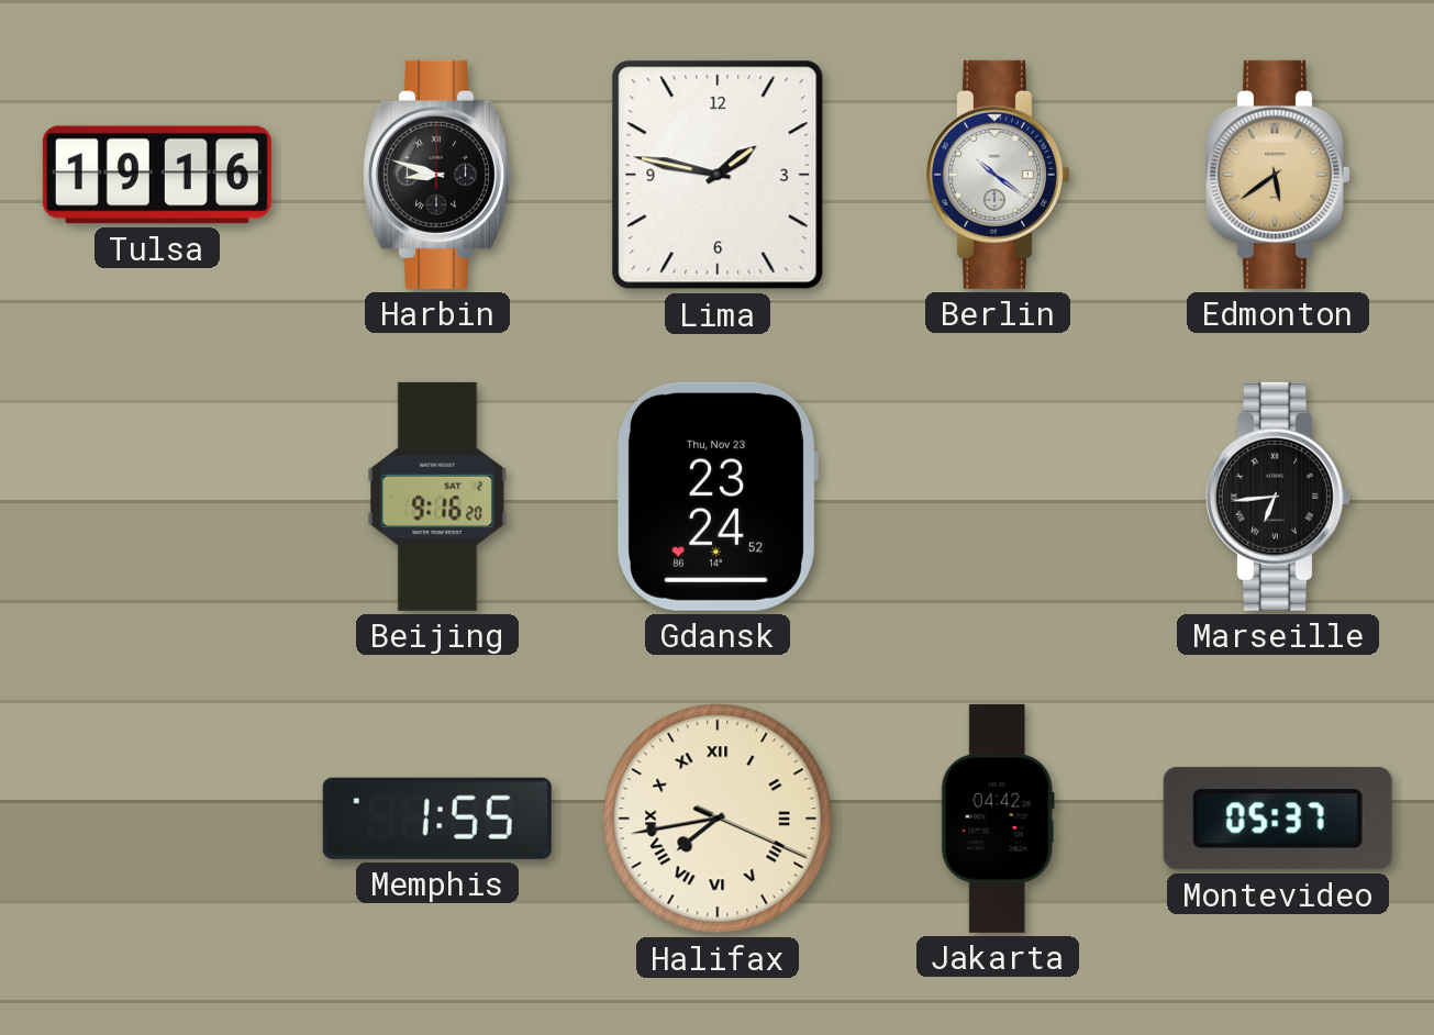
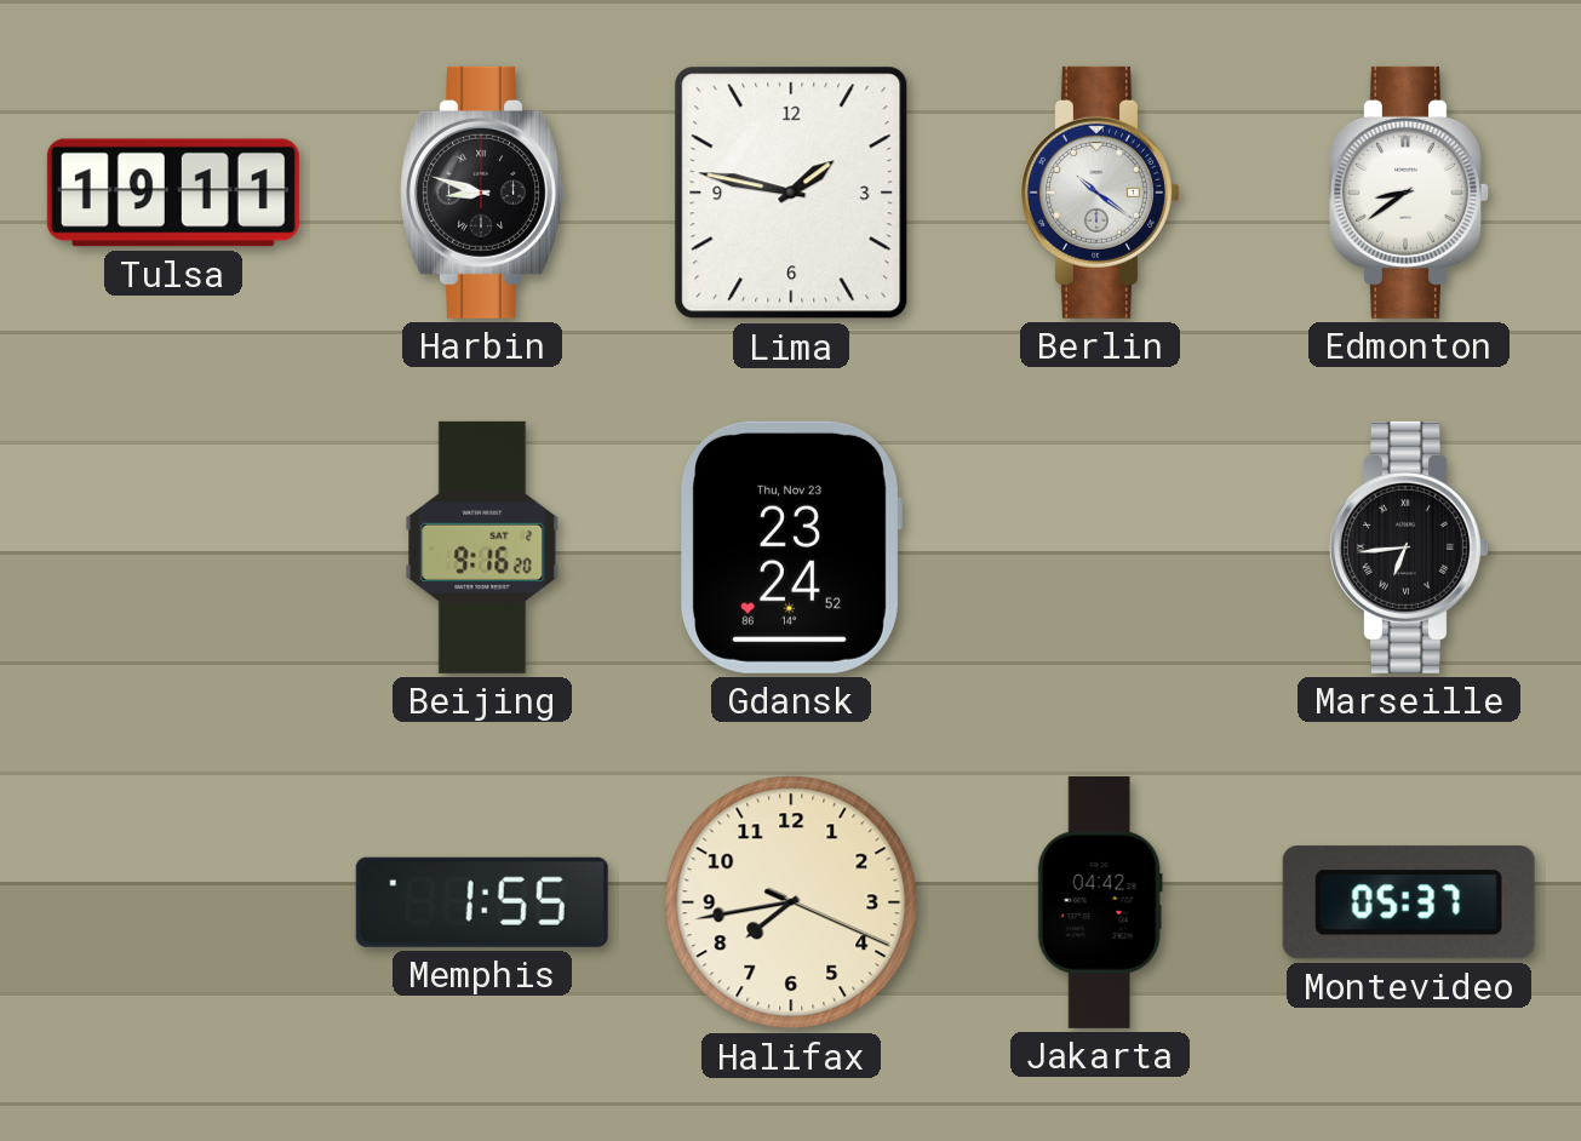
Tulsa: 19:16 -> 19:11 (173, 193)
Edmonton: 5:39 -> 8:39 (1409, 193)
Edmonton dial: champagne -> white (1409, 193)
Halifax numerals: Roman -> Arabic (791, 902)
